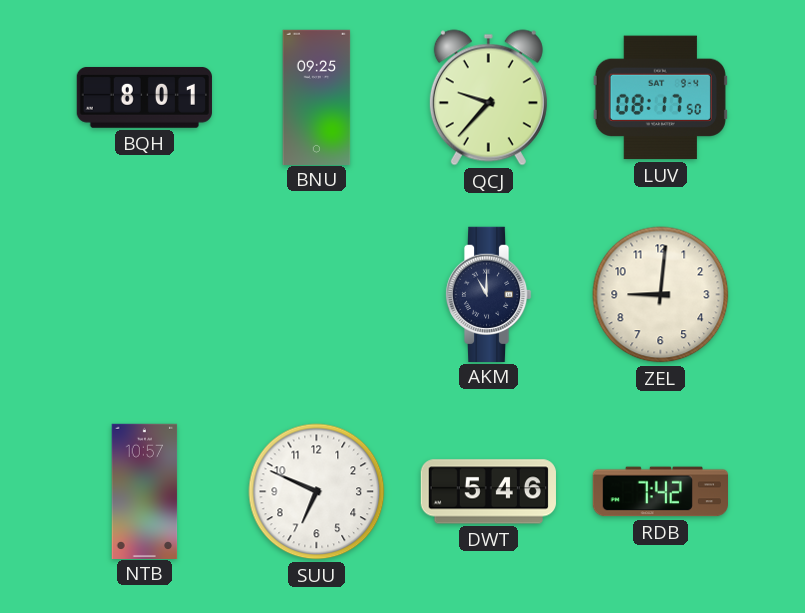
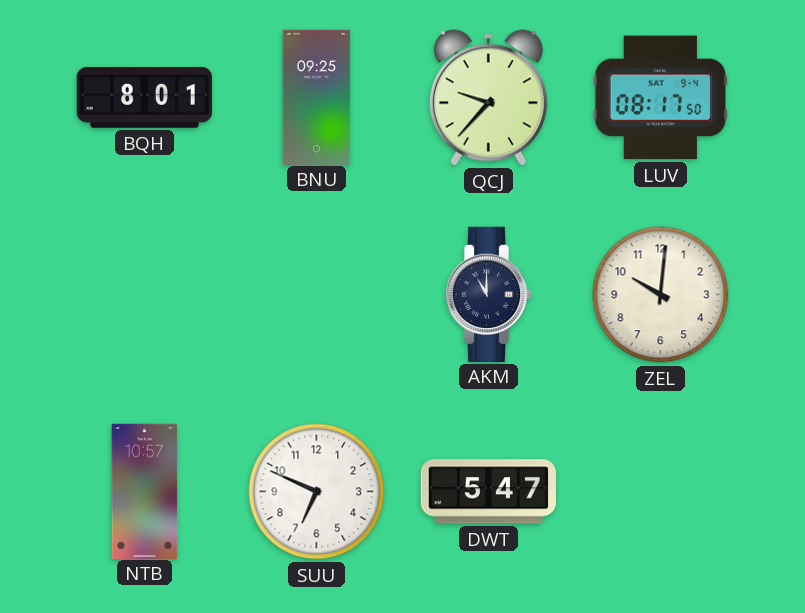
ZEL: 9:01 -> 10:01 (661, 295)
DWT: 5:46 -> 5:47 (488, 492)
RDB: 7:42 -> none (660, 492)
